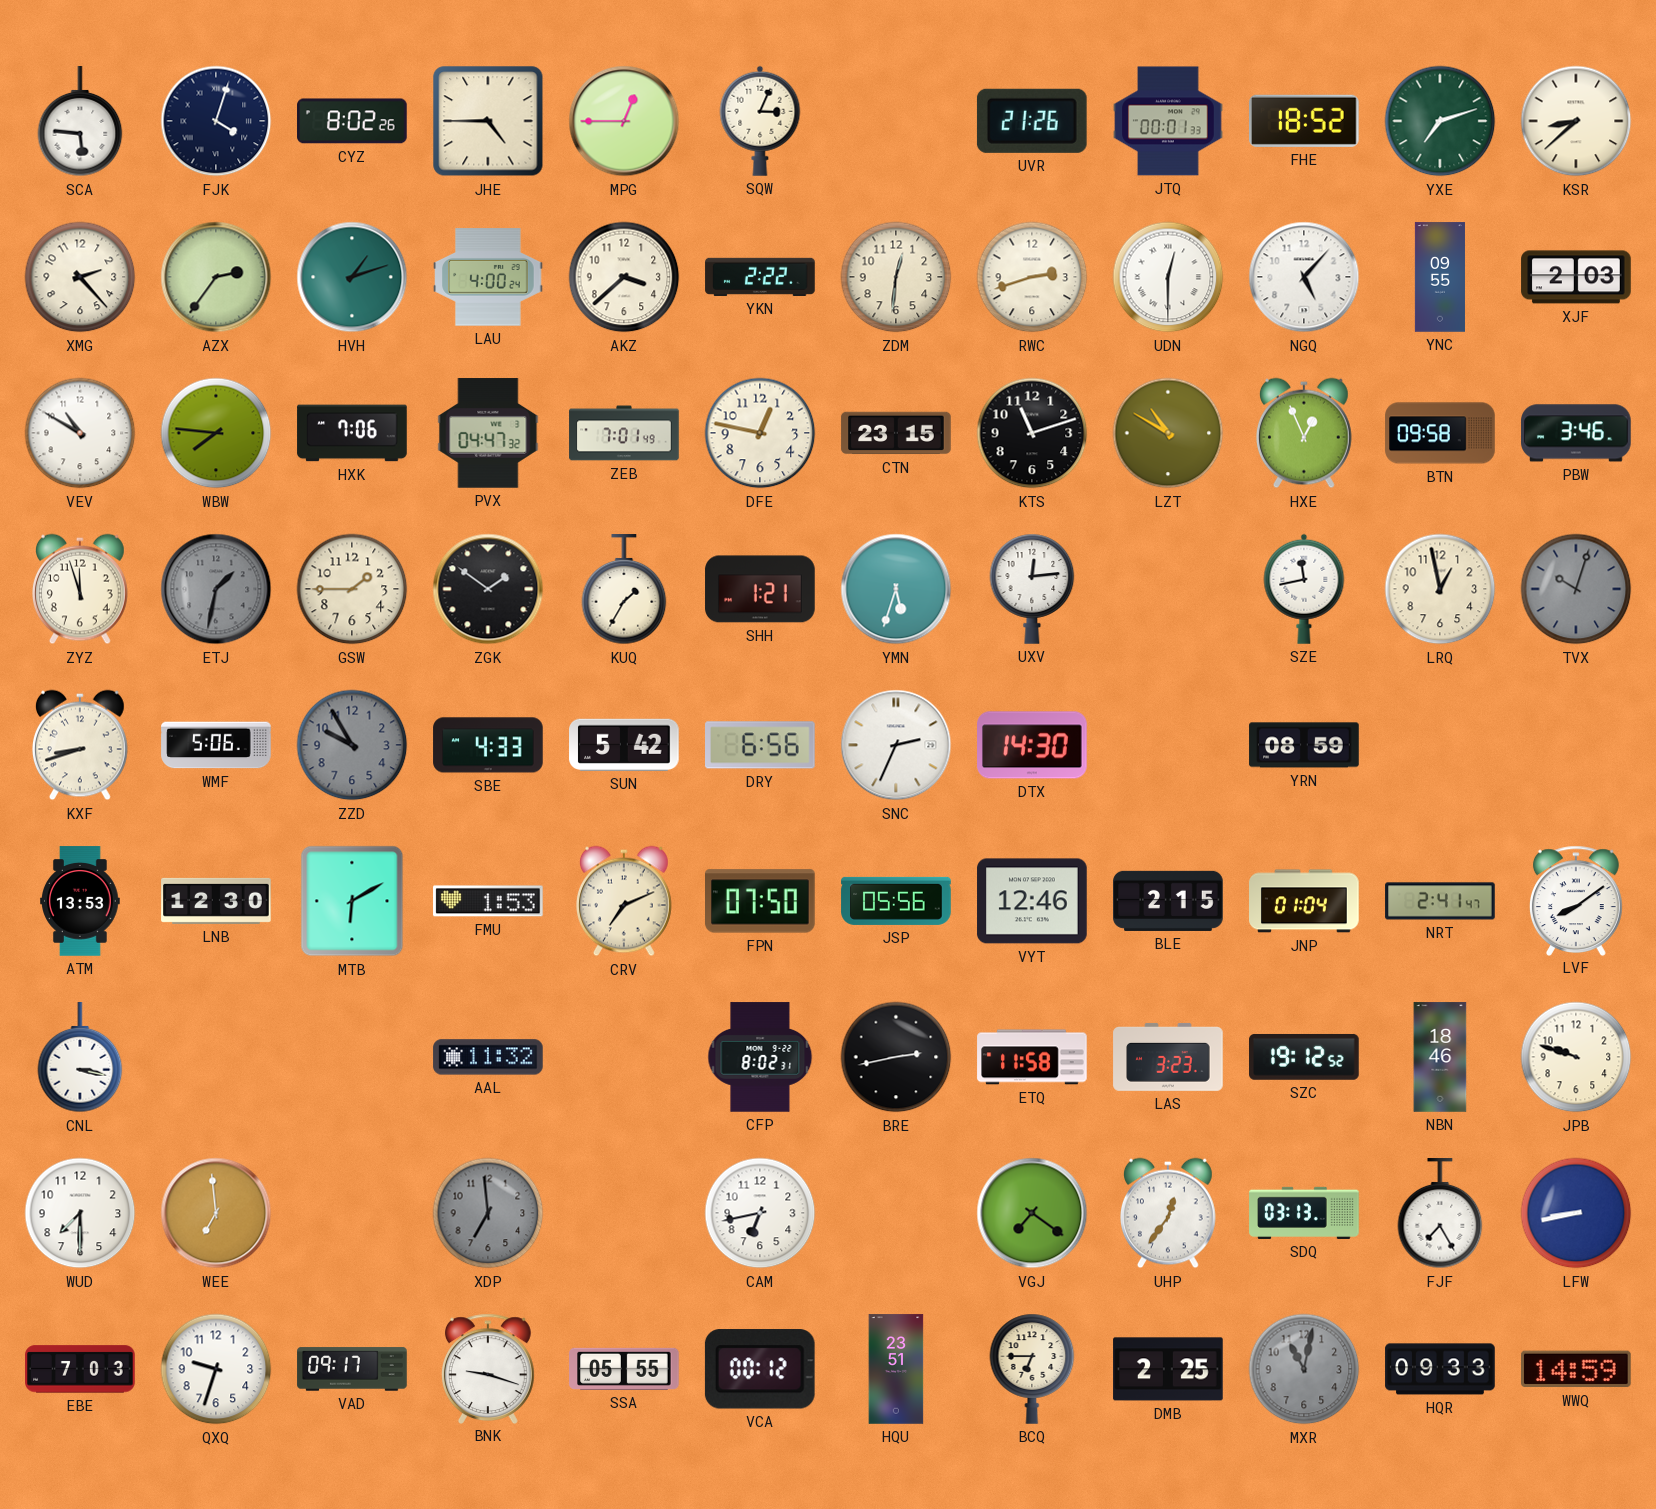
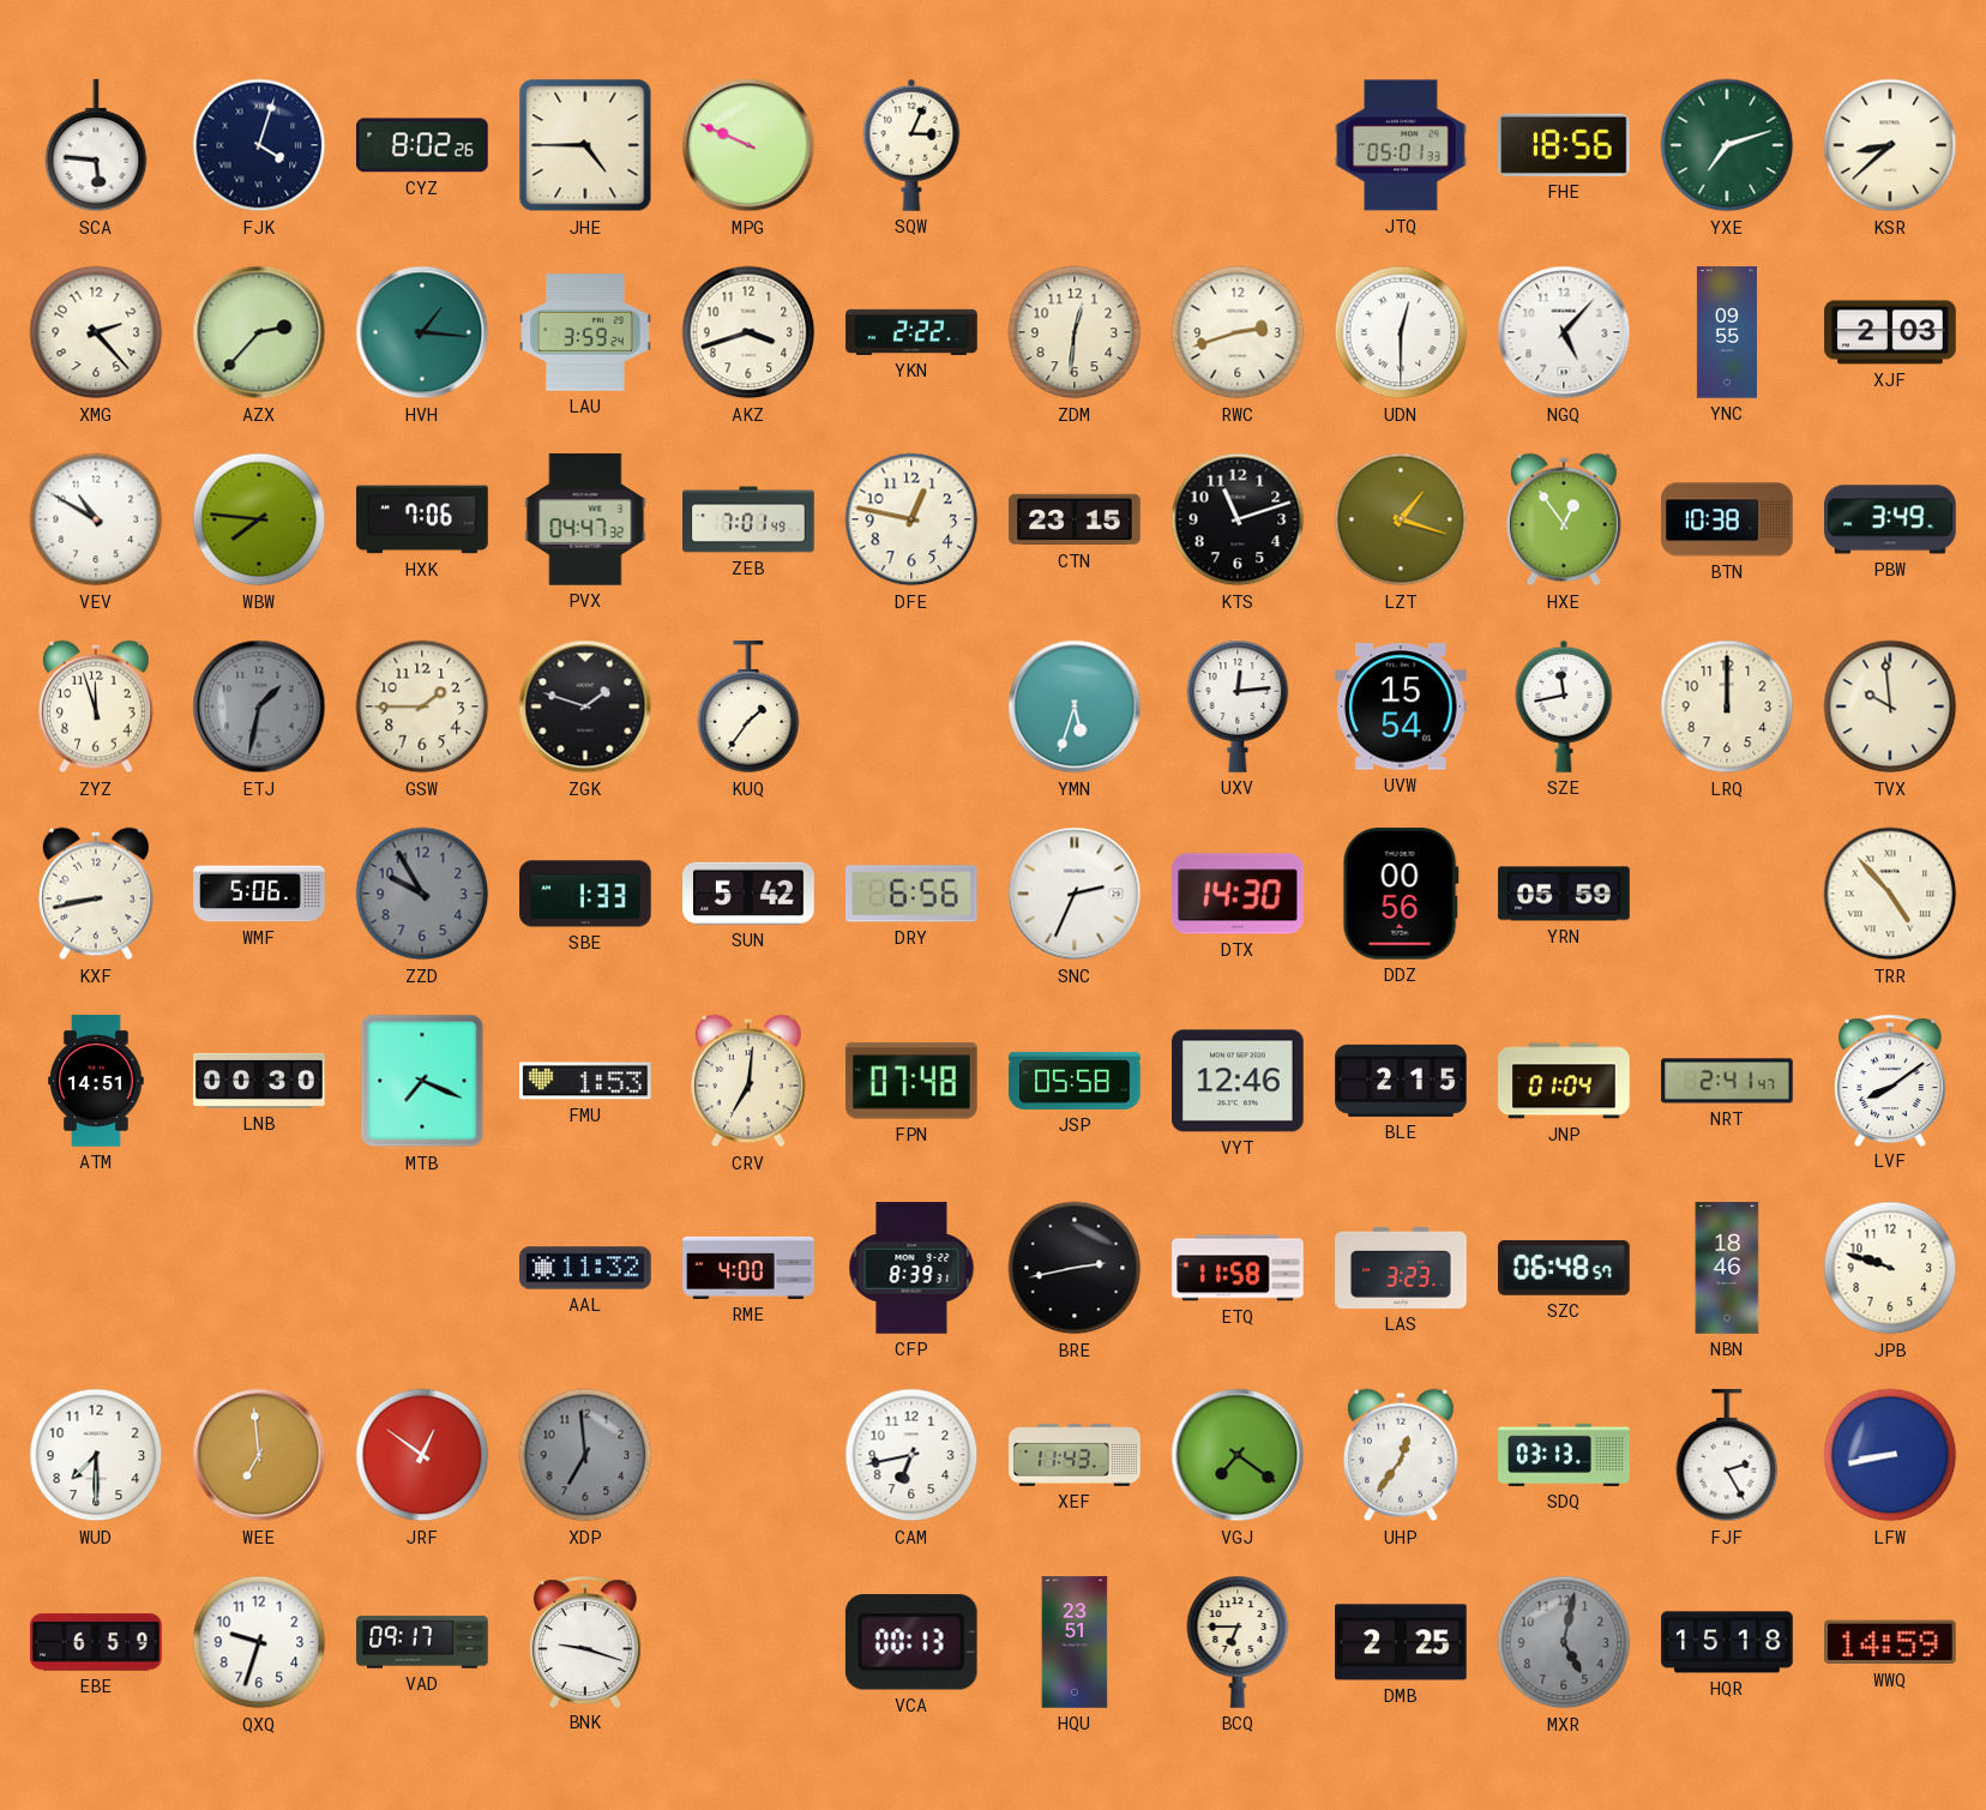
MPG: 12:45 -> 9:49 (748, 145)
UVR: 21:26 -> none (1032, 121)
JTQ: 00:01 -> 05:01 (1401, 145)
FHE: 18:52 -> 18:56 (1565, 145)
AZX: 2:36 -> 2:37 (259, 332)
HVH: 1:12 -> 1:16 (422, 332)
LAU: 4:00 -> 3:59 (585, 332)
AKZ: 3:38 -> 3:42 (748, 332)
LZT: 10:50 -> 1:18 (1401, 519)
HXE: 12:56 -> 12:54 (1565, 519)
BTN: 09:58 -> 10:38 (1727, 519)
PBW: 3:46 -> 3:49 (1890, 519)
ZGK: 1:51 -> 1:48 (585, 706)
KUQ: 1:35 -> 1:36 (748, 708)
SHH: 1:21 -> none (760, 589)
UVW: none -> 15:54 (1401, 706)
LRQ: 12:58 -> 12:00 (1727, 706)
TVX: 10:03 -> 9:59 (1890, 706)
TVX dial: grey -> cream (1890, 706)
KXF: 8:42 -> 8:43 (97, 894)
SBE: 4:33 -> 1:33 (585, 894)
DDZ: none -> 00:56 (1401, 895)
YRN: 08:59 -> 05:59 (1564, 894)
TRR: none -> 4:53 (1890, 894)
ATM: 13:53 -> 14:51 (97, 1081)
LNB: 12:30 -> 00:30 (259, 1081)
MTB: 6:10 -> 7:19 (422, 1081)
CRV: 7:11 -> 7:01 (750, 1081)
FPN: 07:50 -> 07:48 (913, 1081)
JSP: 05:56 -> 05:58 (1075, 1081)
CNL: 3:17 -> none (80, 1058)
RME: none -> 4:00 (748, 1268)
CFP: 8:02 -> 8:39 (911, 1268)
SZC: 19:12 -> 06:48 (1564, 1268)
JRF: none -> 12:51 (422, 1455)
XEF: none -> 11:43 (1075, 1456)
FJF: 7:25 -> 2:25 (1727, 1456)
EBE: 7:03 -> 6:59 (96, 1642)
SSA: 05:55 -> none (624, 1369)
VCA: 00:12 -> 00:13 (911, 1642)
MXR: 11:02 -> 5:02 (1564, 1642)
HQR: 09:33 -> 15:18 (1727, 1642)
